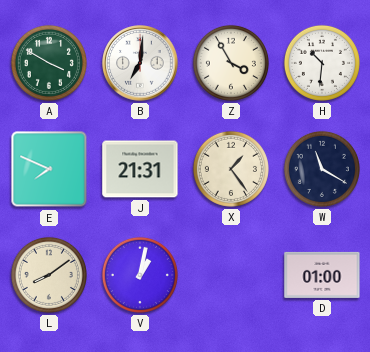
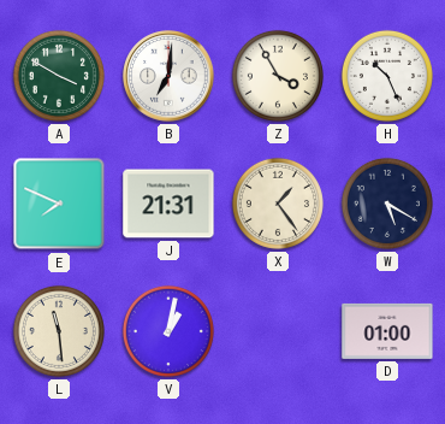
H: 10:31 -> 10:26 (387, 76)
W: 11:20 -> 5:20 (387, 204)
L: 8:09 -> 11:29 (59, 331)
